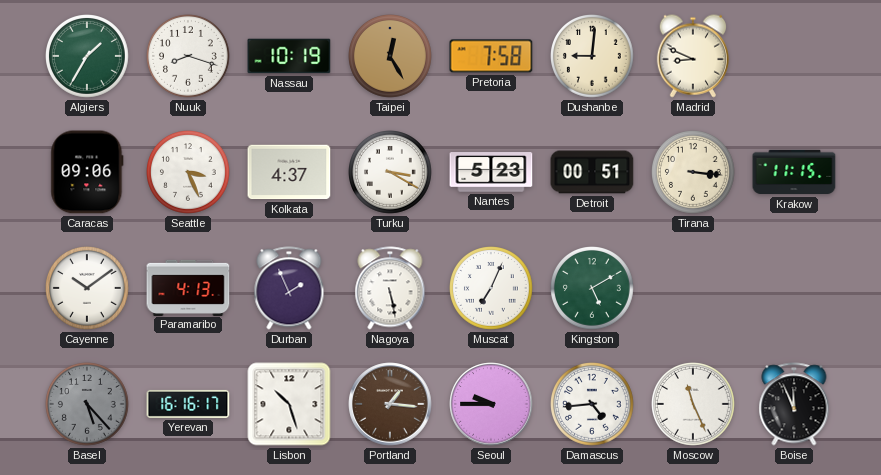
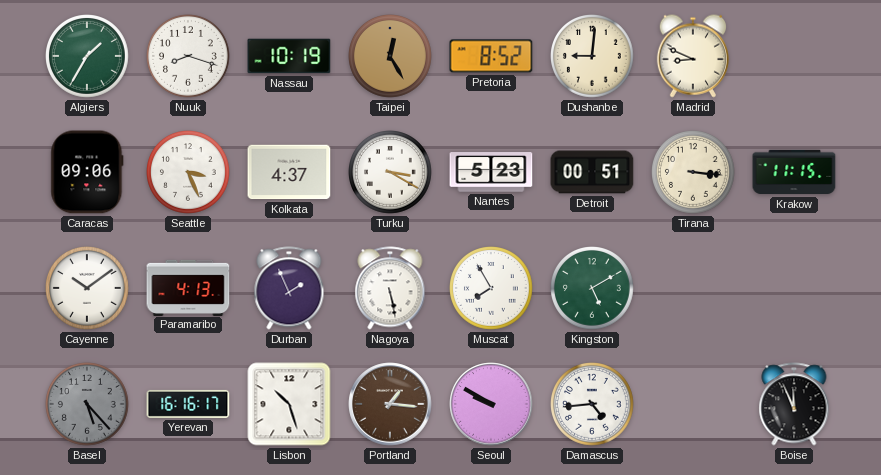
Pretoria: 7:58 -> 8:52 (491, 56)
Muscat: 7:04 -> 7:55 (492, 289)
Seoul: 9:45 -> 9:50 (491, 404)
Moscow: 11:26 -> none (694, 405)
